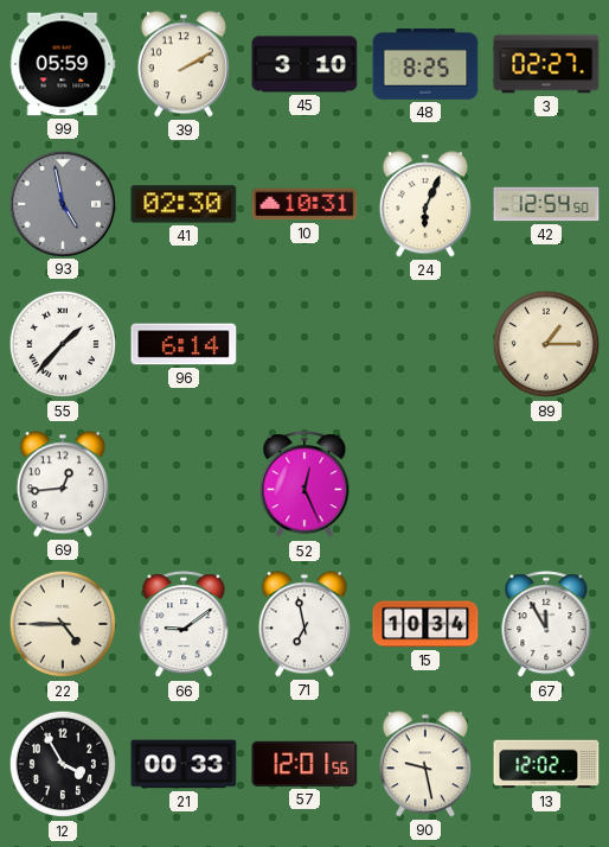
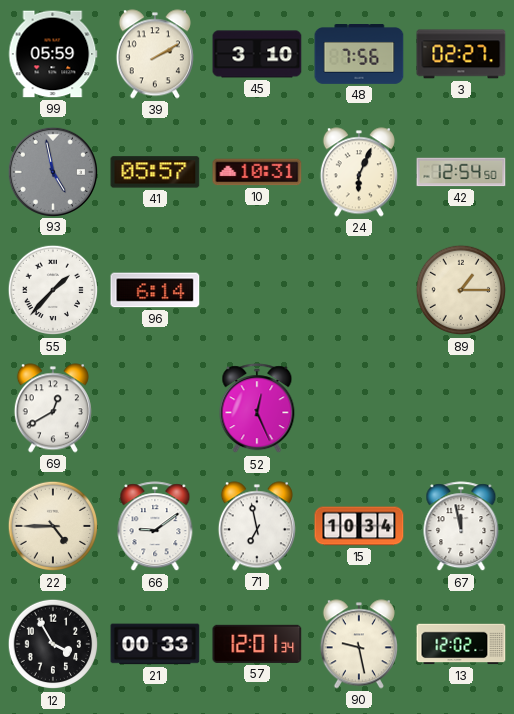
48: 8:25 -> 7:56 (359, 55)
41: 02:30 -> 05:57 (155, 172)
69: 12:44 -> 12:40 (53, 408)
67: 11:55 -> 11:58 (461, 527)
57: 12:01:56 -> 12:01:34 (257, 644)
